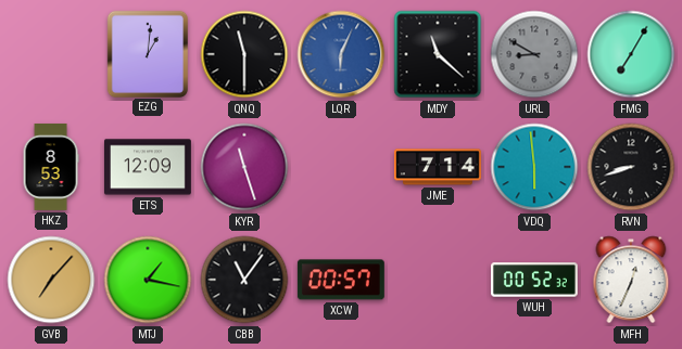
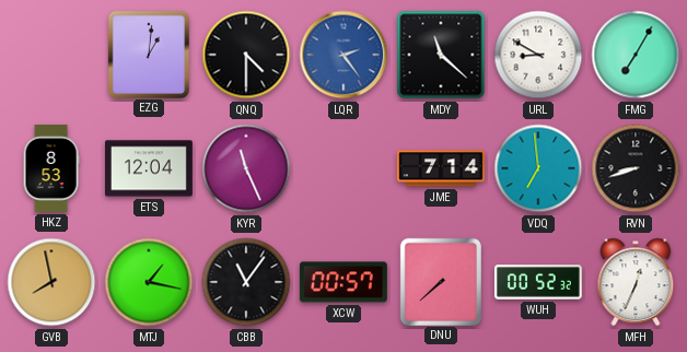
QNQ: 11:30 -> 4:30 (246, 55)
LQR: 6:04 -> 2:24 (343, 55)
URL dial: grey -> white (538, 55)
ETS: 12:09 -> 12:04 (149, 168)
KYR: 11:27 -> 11:26 (246, 168)
VDQ: 5:59 -> 6:59 (538, 168)
GVB: 7:07 -> 7:58 (51, 282)
DNU: none -> 7:38 (440, 281)
